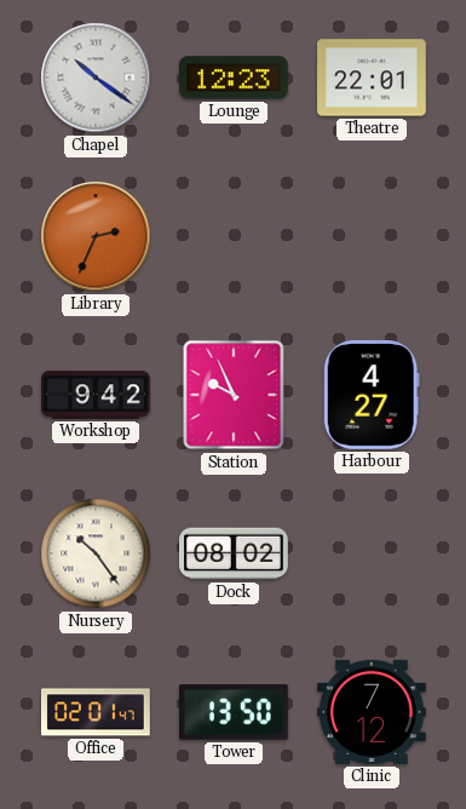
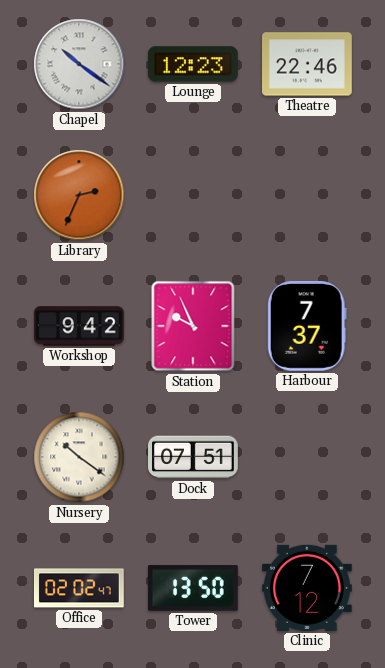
Theatre: 22:01 -> 22:46 (308, 64)
Harbour: 4:27 -> 7:37 (307, 326)
Nursery: 10:24 -> 10:21 (79, 457)
Dock: 08:02 -> 07:51 (194, 457)
Office: 02:01 -> 02:02 (80, 588)
